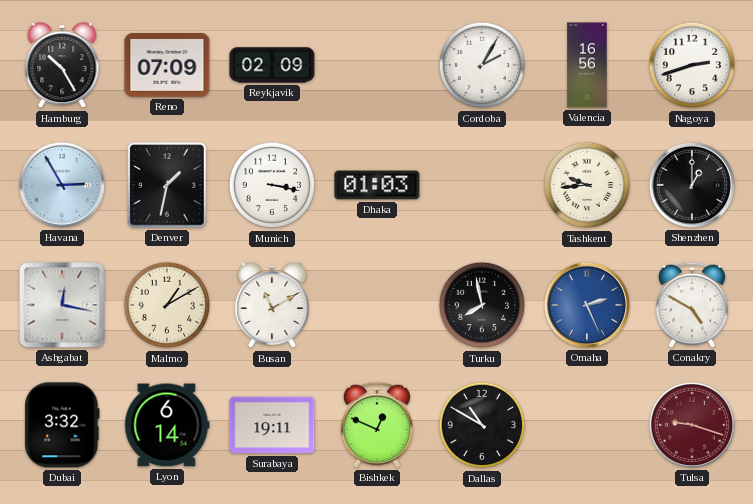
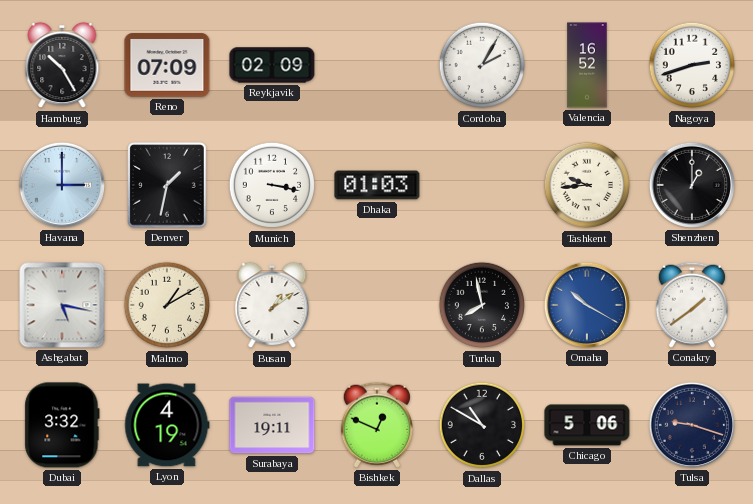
Valencia: 16:56 -> 16:52 (587, 65)
Havana: 2:55 -> 3:00 (62, 185)
Ashgabat: 12:17 -> 5:17 (62, 305)
Busan: 11:10 -> 1:09 (272, 305)
Omaha: 2:26 -> 10:20 (587, 305)
Conakry: 4:50 -> 1:39 (692, 305)
Lyon: 6:14 -> 4:19 (167, 425)
Chicago: none -> 5:06 (587, 425)
Tulsa dial: burgundy -> navy (692, 425)
